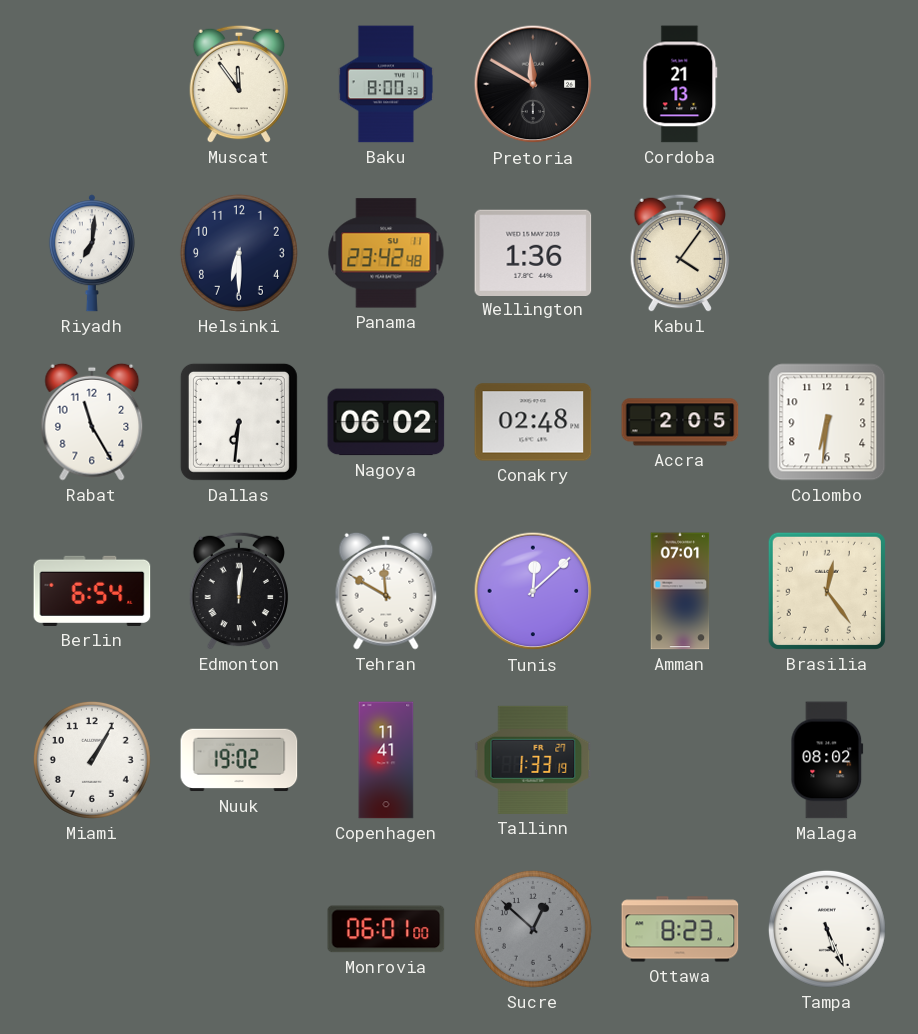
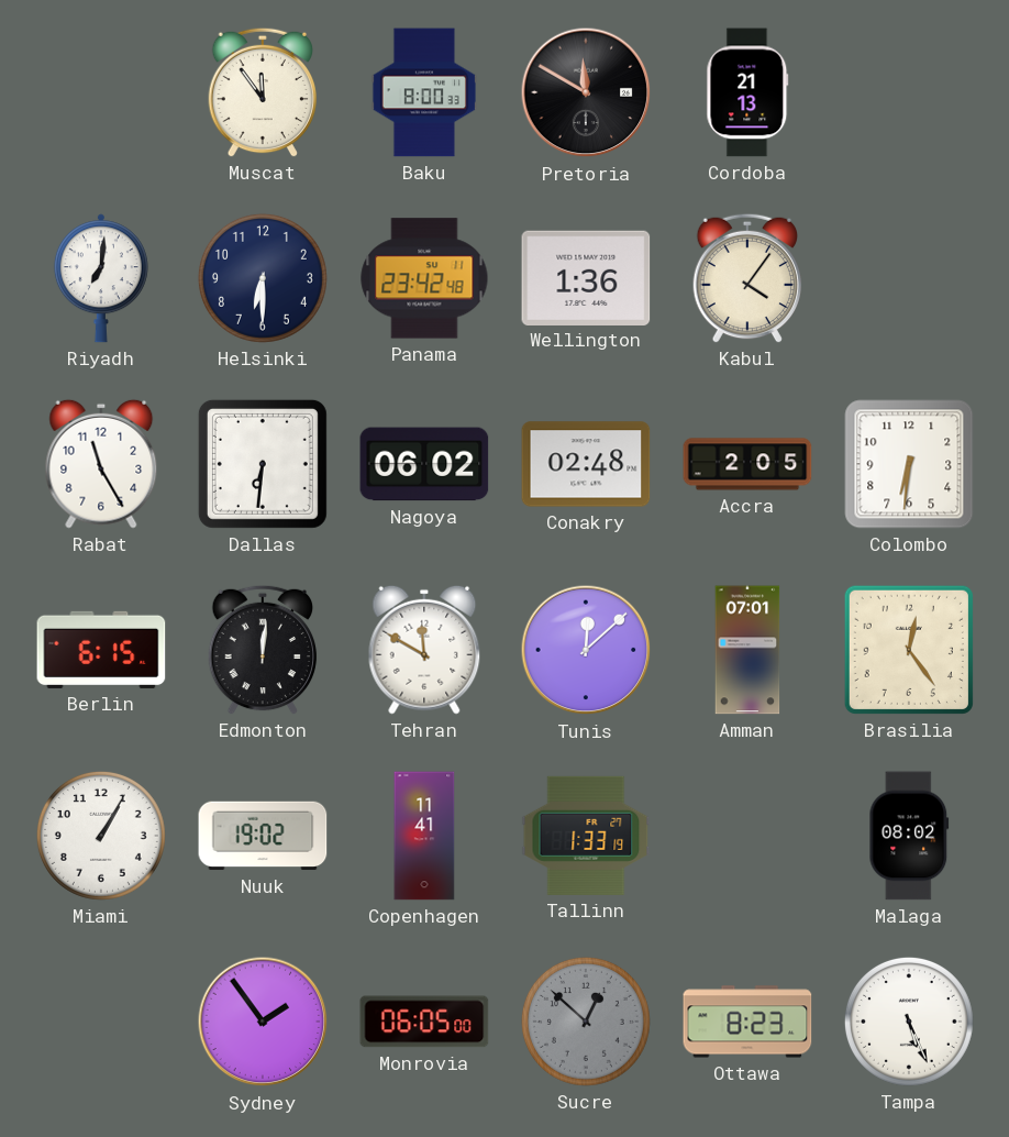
Berlin: 6:54 -> 6:15 (101, 650)
Sydney: none -> 1:54 (263, 1022)
Monrovia: 06:01 -> 06:05 (424, 1022)
